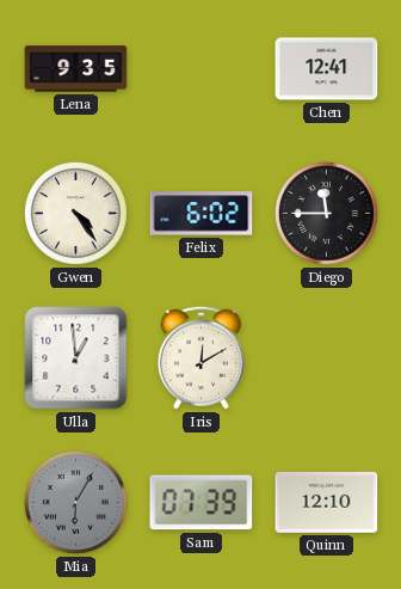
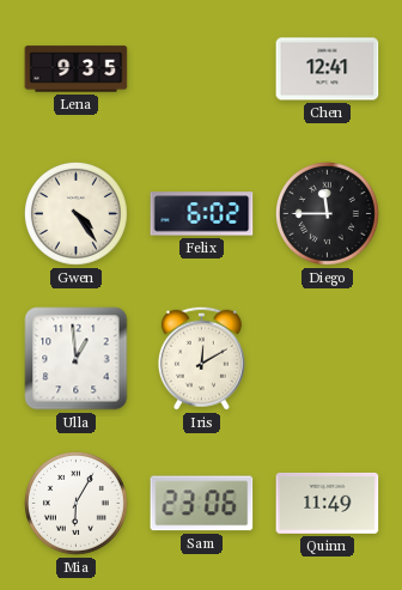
Mia dial: grey -> white (75, 503)
Sam: 07:39 -> 23:06 (202, 504)
Quinn: 12:10 -> 11:49 (328, 503)
